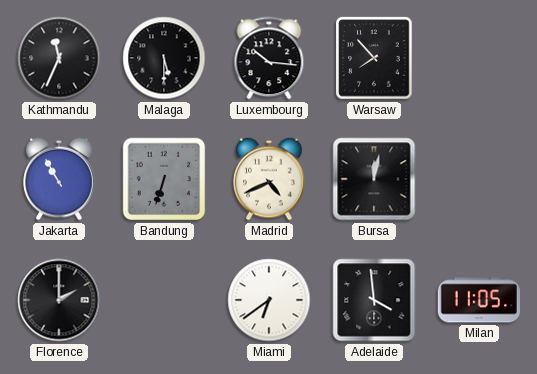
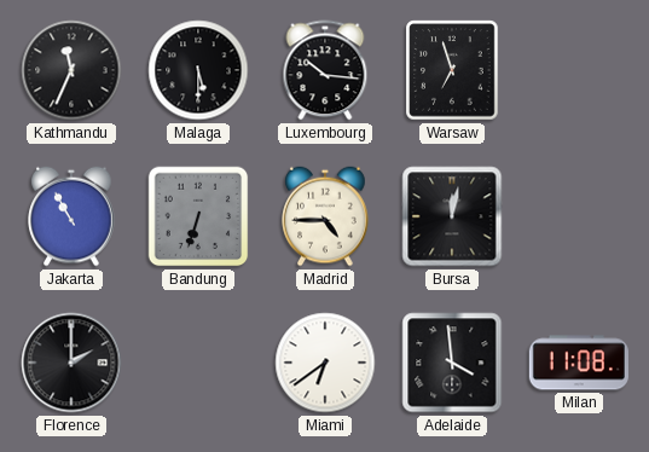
Warsaw: 7:53 -> 6:57 (452, 70)
Madrid: 4:41 -> 4:45 (325, 216)
Milan: 11:05 -> 11:08 (579, 363)
